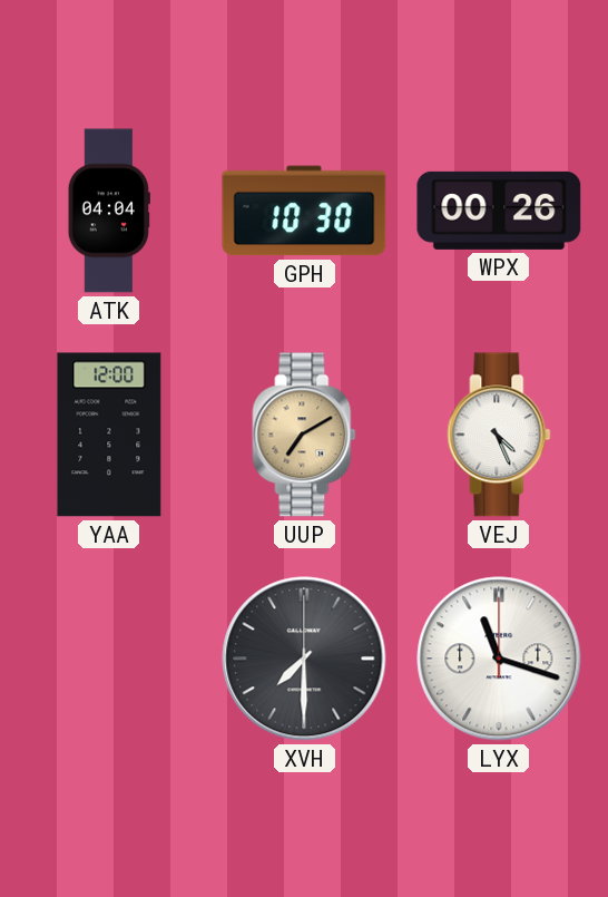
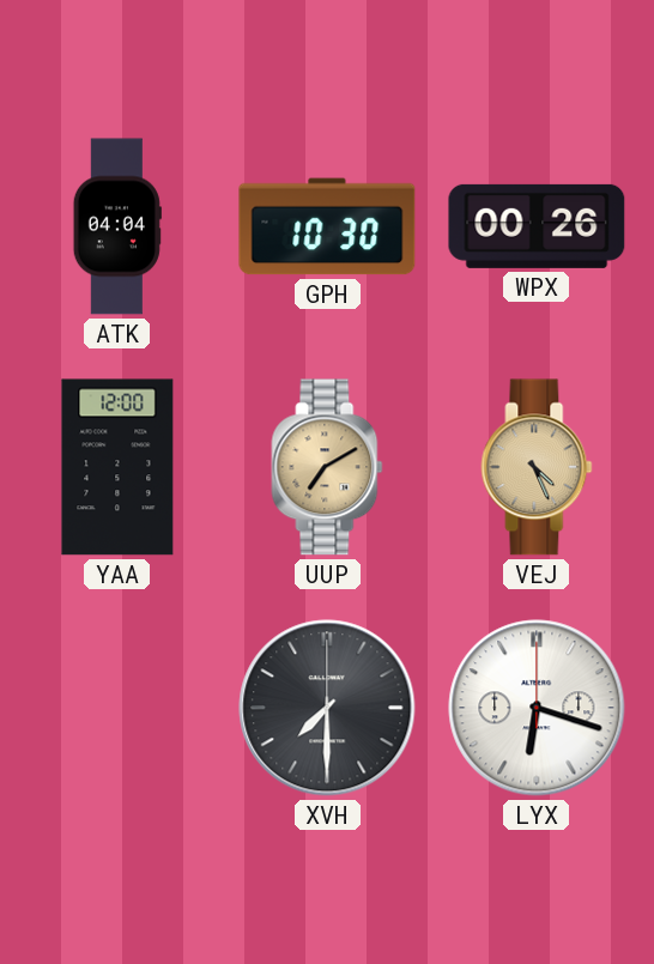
VEJ dial: white -> champagne (537, 467)
LYX: 11:18 -> 6:18 (537, 708)
